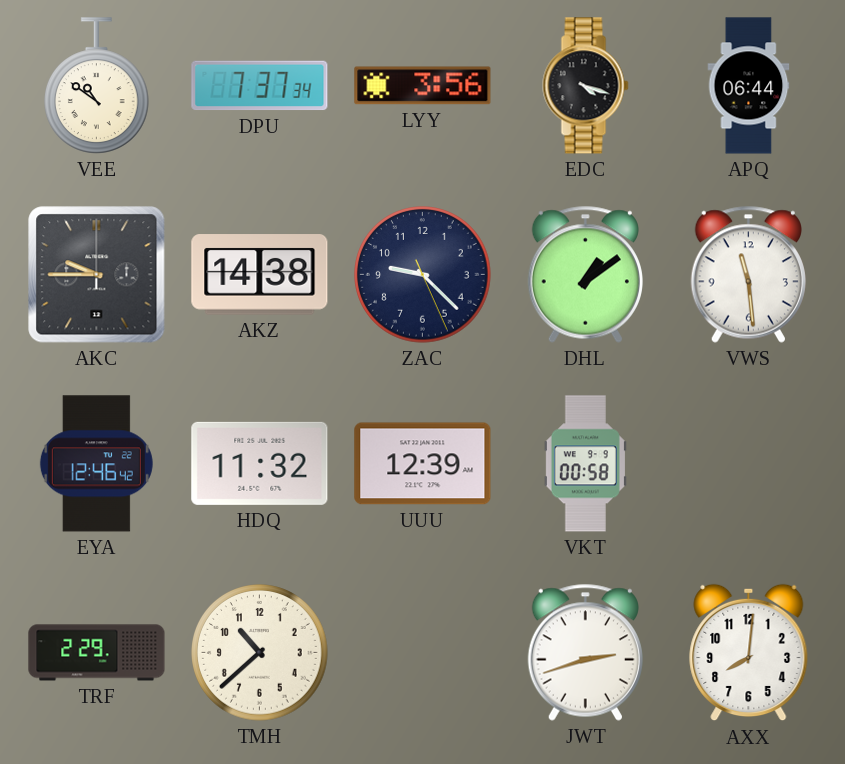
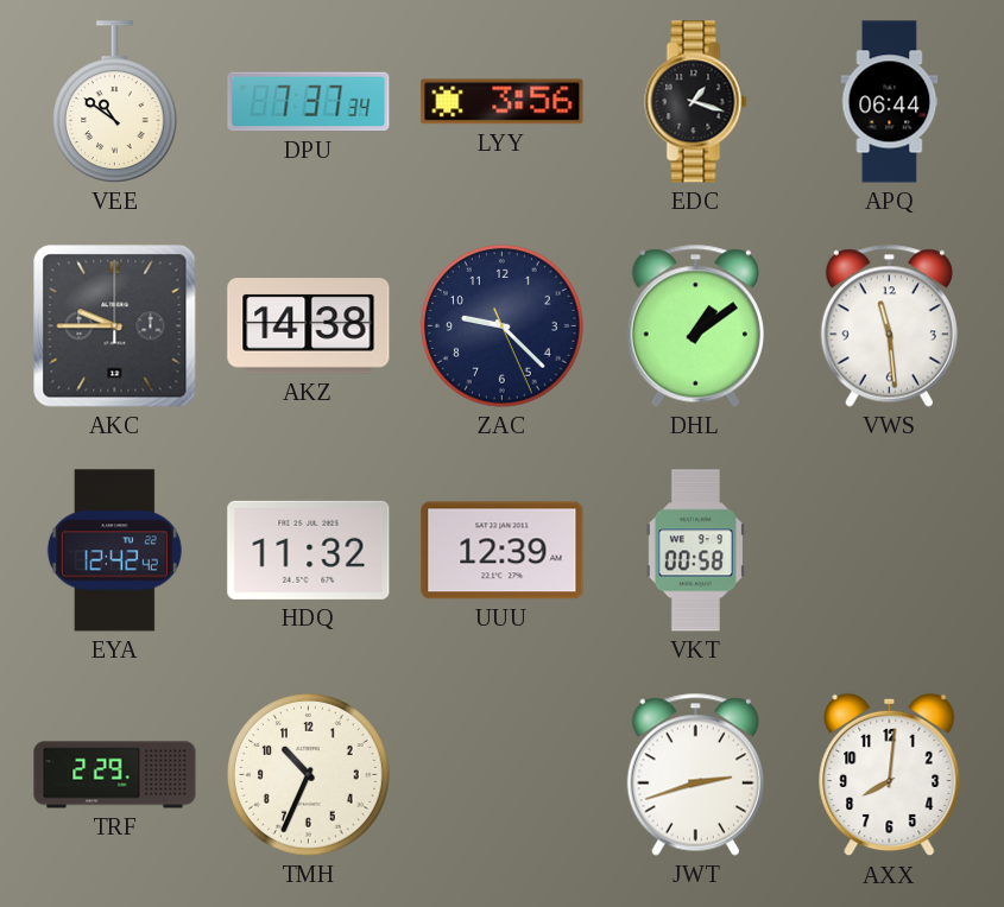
EDC: 4:18 -> 1:18 (696, 102)
EYA: 12:46 -> 12:42 (114, 551)
TMH: 10:38 -> 10:34 (309, 775)
